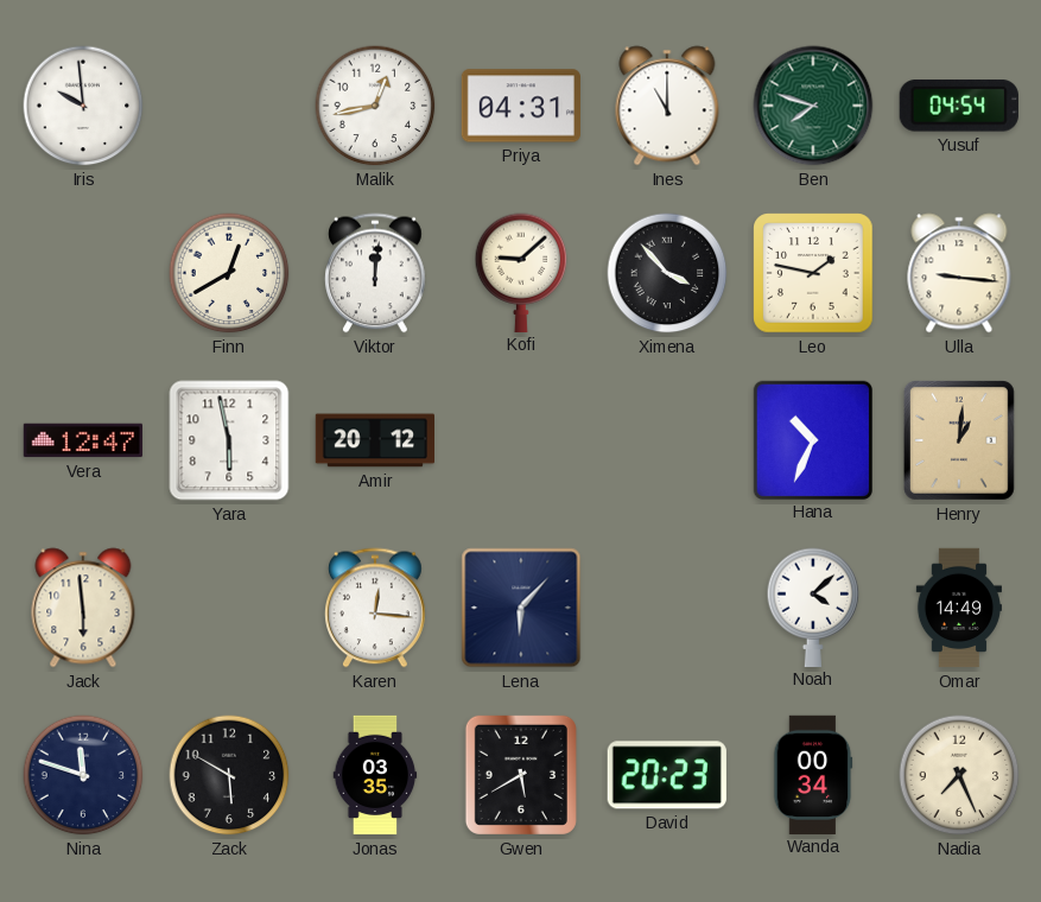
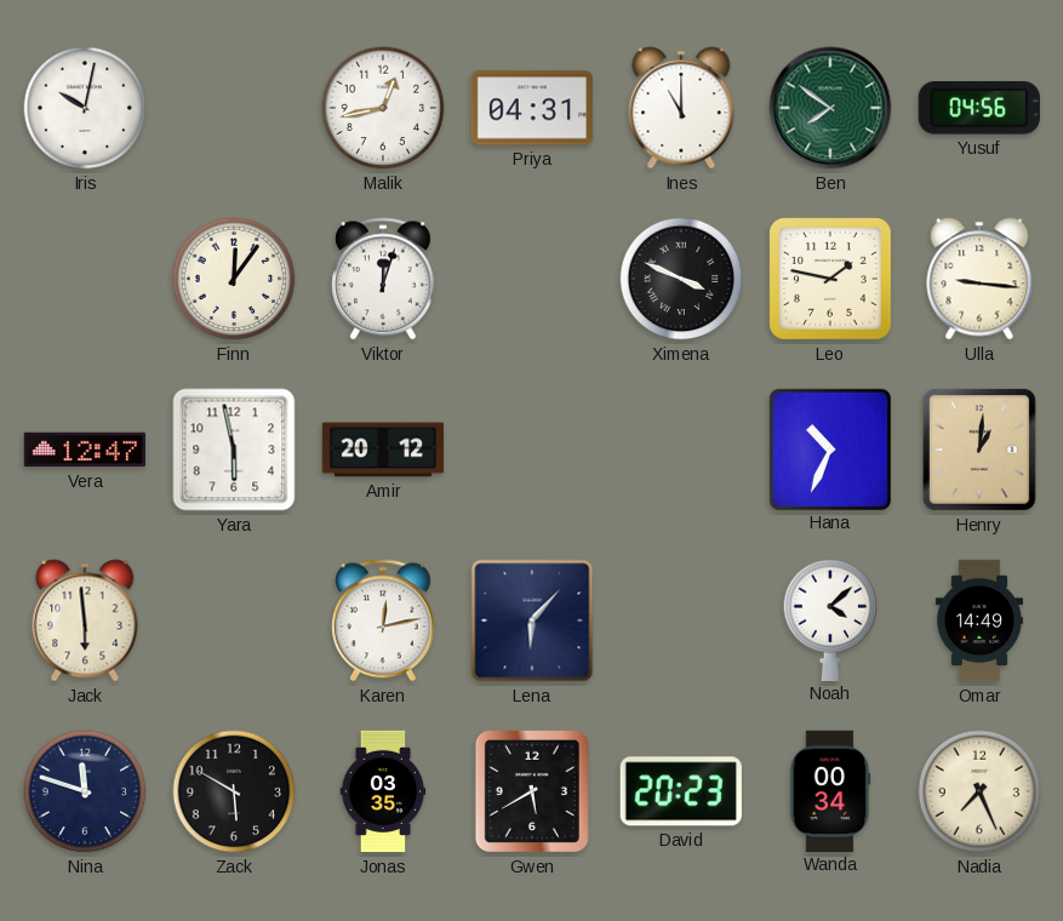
Iris: 9:59 -> 10:02 (85, 108)
Ben: 7:48 -> 7:51 (830, 108)
Yusuf: 04:54 -> 04:56 (979, 108)
Finn: 12:40 -> 12:06 (234, 279)
Viktor: 12:01 -> 12:03 (384, 279)
Kofi: 9:08 -> none (521, 272)
Ximena: 3:53 -> 3:49 (681, 279)
Karen: 12:16 -> 12:13 (384, 620)
